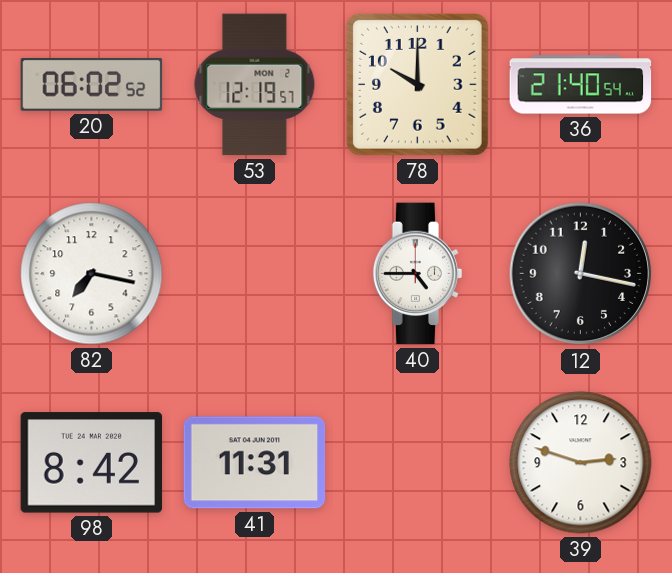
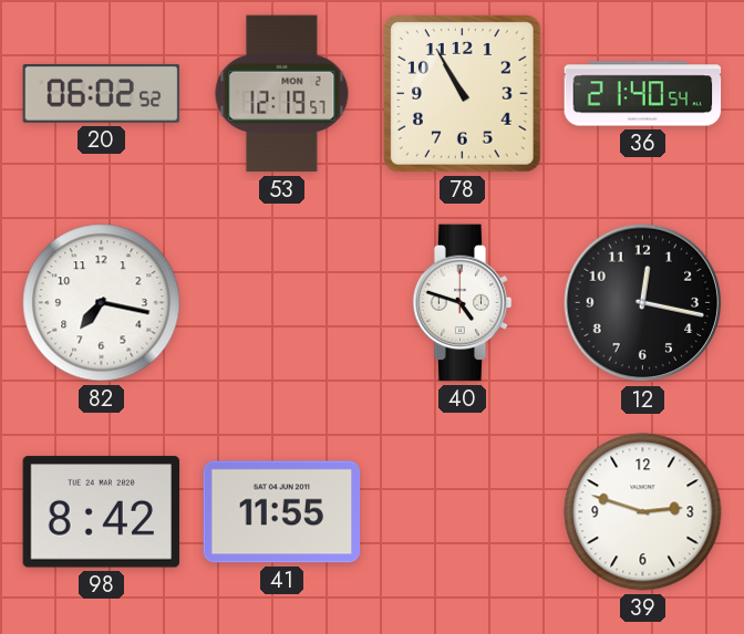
78: 10:00 -> 10:55 (463, 94)
40: 4:45 -> 4:48 (463, 303)
41: 11:31 -> 11:55 (282, 512)
